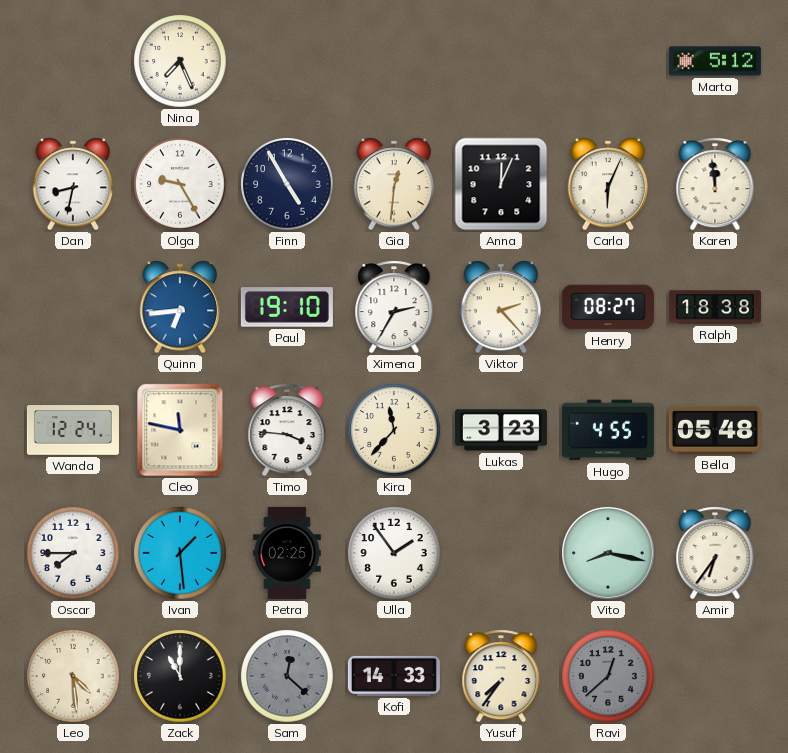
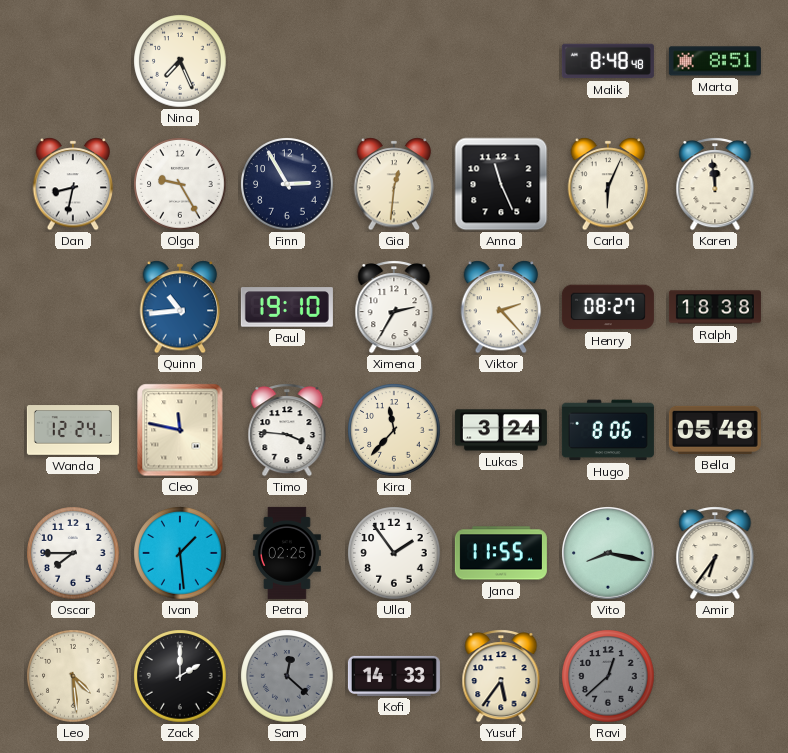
Malik: none -> 8:48 (608, 61)
Marta: 5:12 -> 8:51 (715, 61)
Finn: 4:55 -> 2:55 (287, 184)
Anna: 12:04 -> 11:26 (501, 184)
Quinn: 6:44 -> 10:44 (180, 307)
Lukas: 3:23 -> 3:24 (501, 430)
Hugo: 4:55 -> 8:06 (608, 430)
Jana: none -> 11:55 (501, 553)
Zack: 11:00 -> 2:00 (180, 676)
Yusuf: 7:36 -> 5:36 (501, 676)
